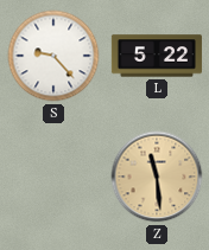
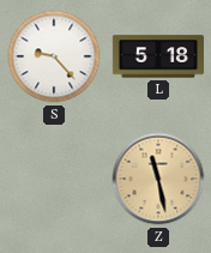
L: 5:22 -> 5:18 (158, 56)
Z: 11:29 -> 11:28 (158, 179)
